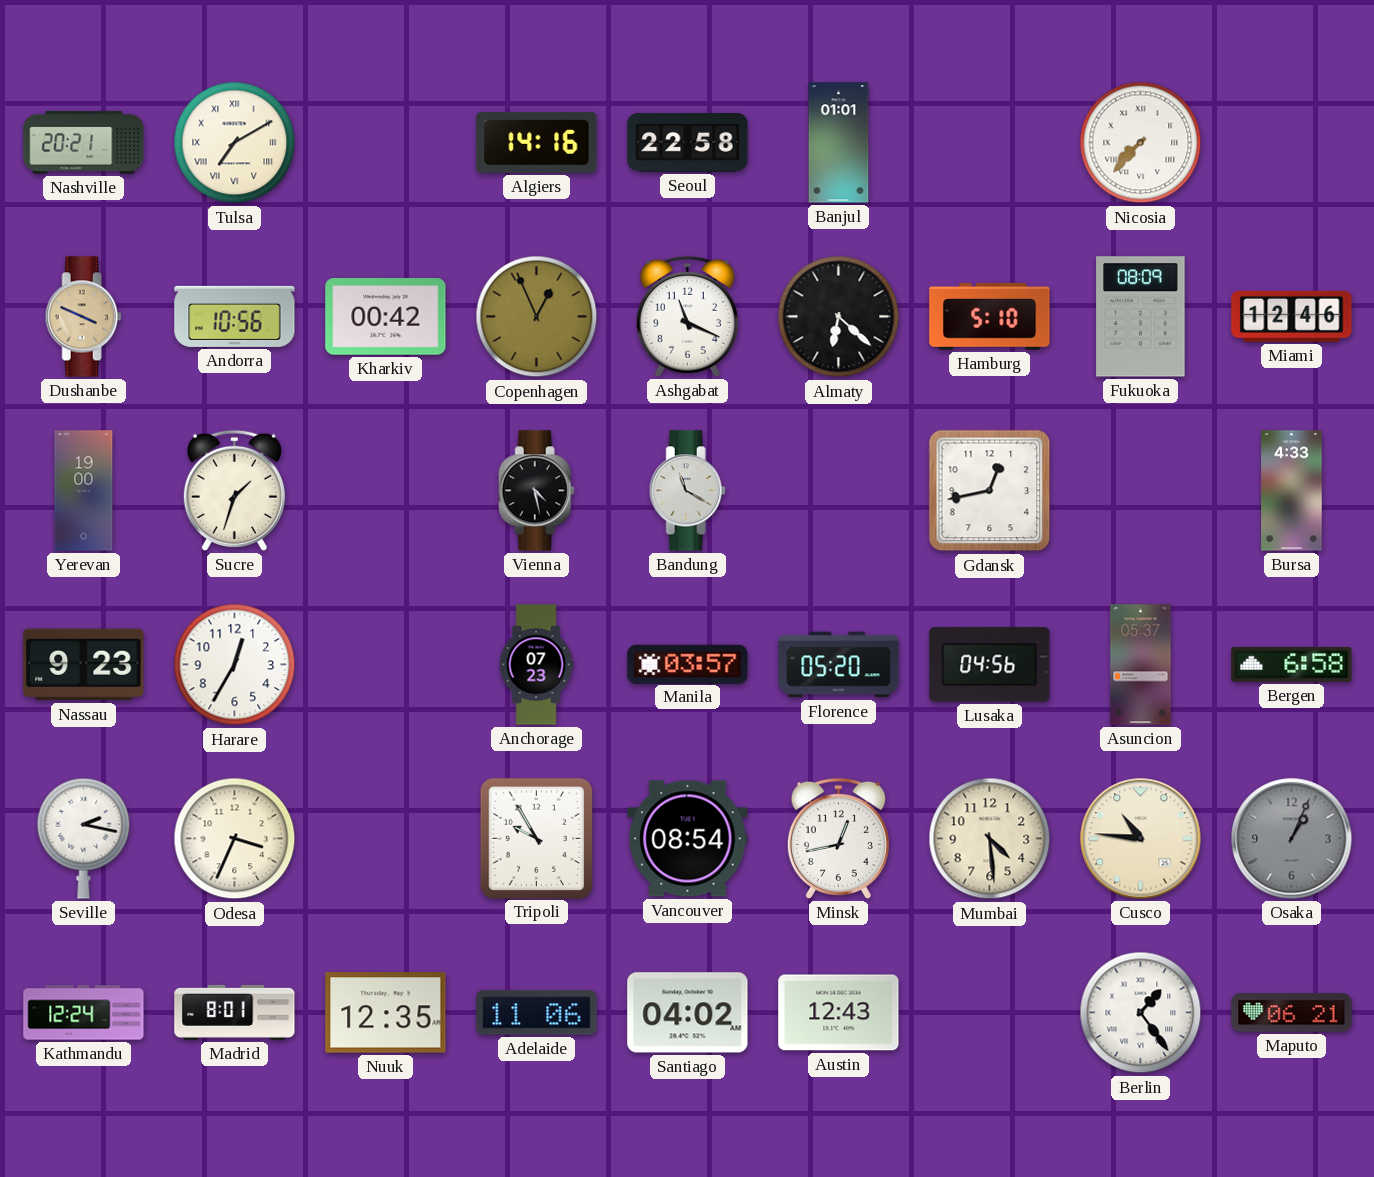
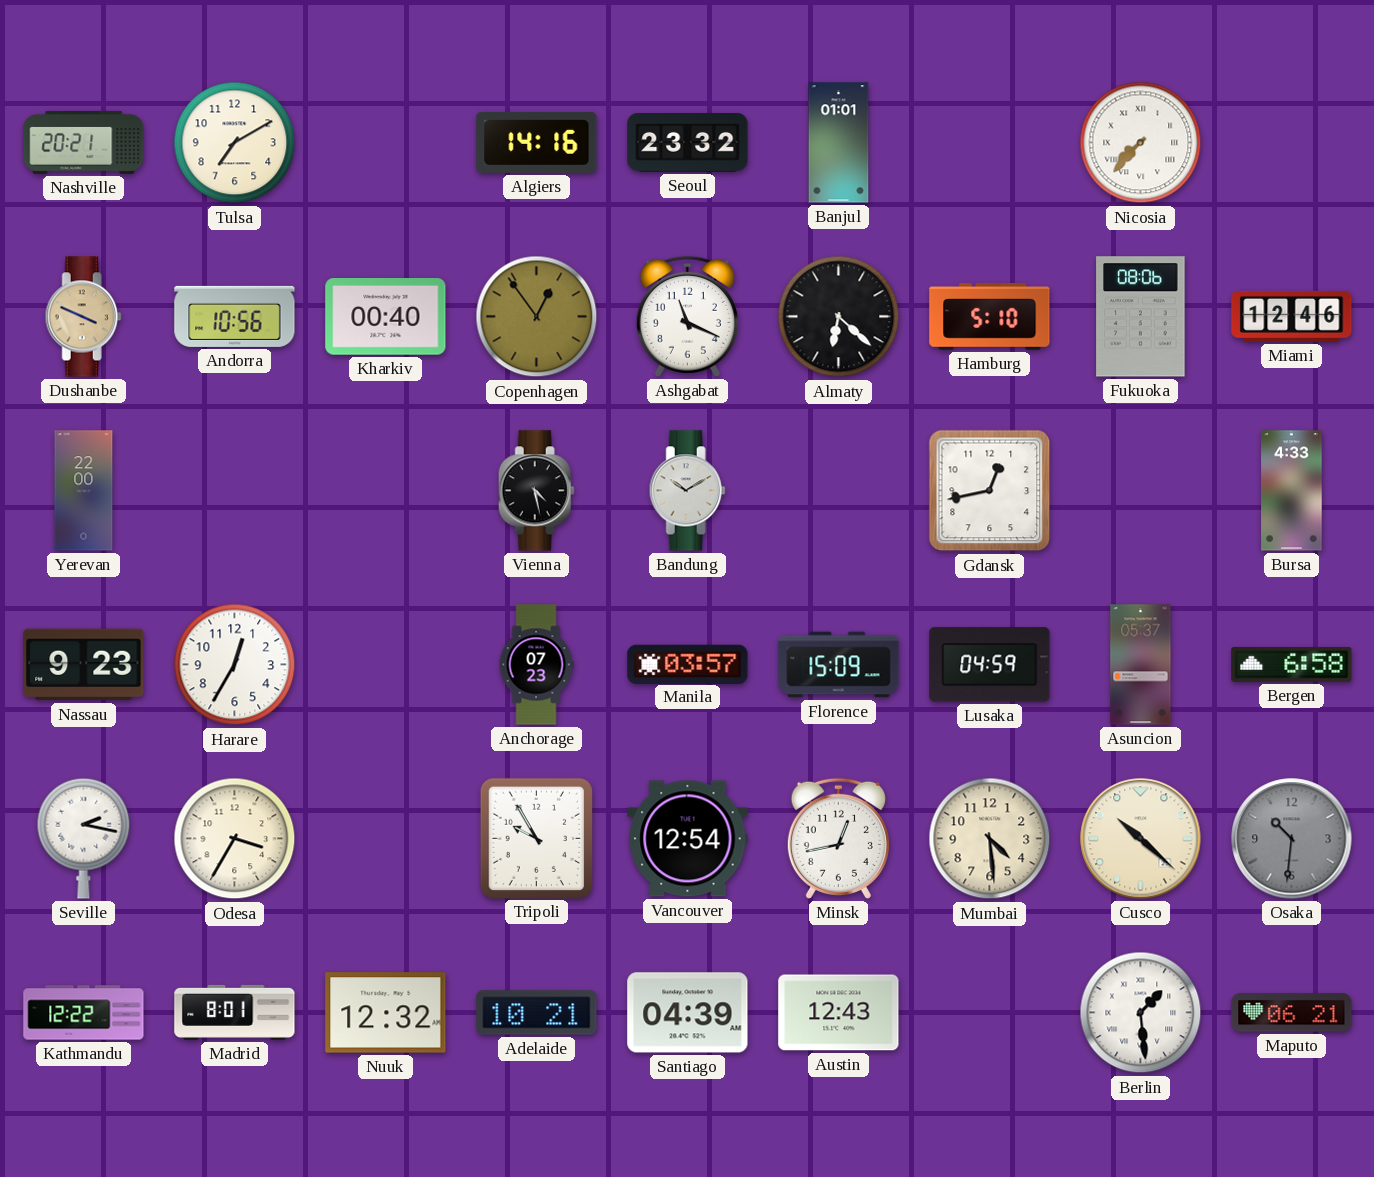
Tulsa numerals: Roman -> Arabic (235, 143)
Seoul: 22:58 -> 23:32 (688, 143)
Kharkiv: 00:42 -> 00:40 (386, 317)
Copenhagen: 12:56 -> 12:54 (537, 317)
Fukuoka: 08:09 -> 08:06 (1141, 317)
Yerevan: 19:00 -> 22:00 (84, 491)
Sucre: 1:33 -> none (234, 490)
Bandung: 11:20 -> 10:10 (687, 491)
Florence: 05:20 -> 15:09 (839, 665)
Lusaka: 04:56 -> 04:59 (990, 665)
Odesa: 3:34 -> 3:35 (235, 839)
Vancouver: 08:54 -> 12:54 (688, 839)
Cusco: 10:46 -> 10:22 (1141, 839)
Osaka: 1:04 -> 10:31 (1292, 839)
Kathmandu: 12:24 -> 12:22 (84, 1013)
Nuuk: 12:35 -> 12:32 (386, 1013)
Adelaide: 11:06 -> 10:21 (537, 1013)
Santiago: 04:02 -> 04:39 (688, 1013)
Berlin: 1:24 -> 1:29 (1141, 1013)
